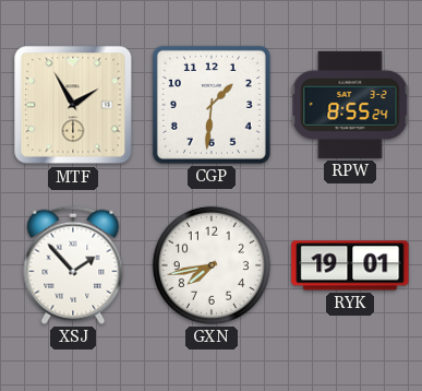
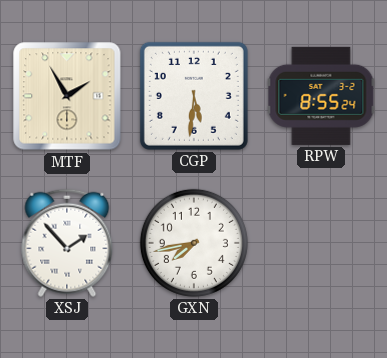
CGP: 1:31 -> 5:31 (194, 96)
RYK: 19:01 -> none (350, 265)
